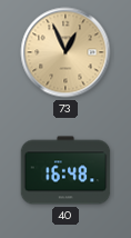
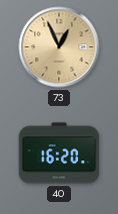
40: 16:48 -> 16:20 (59, 153)
